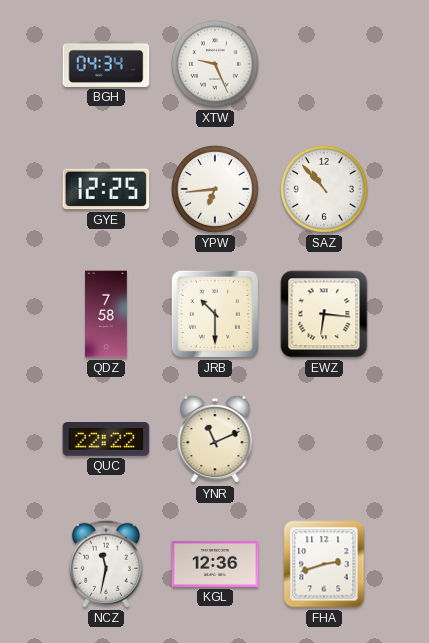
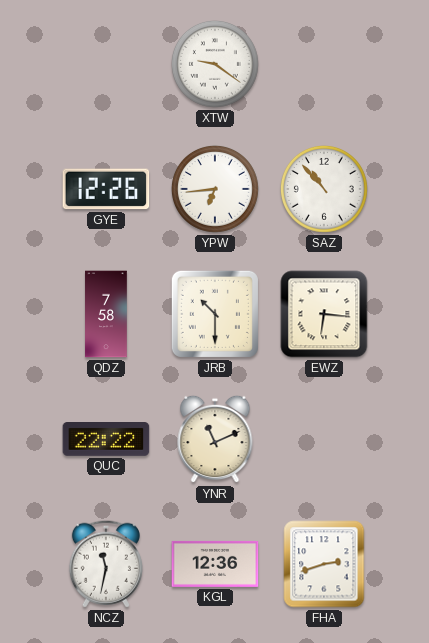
BGH: 04:34 -> none (106, 64)
XTW: 9:26 -> 9:21 (215, 64)
GYE: 12:25 -> 12:26 (106, 189)
